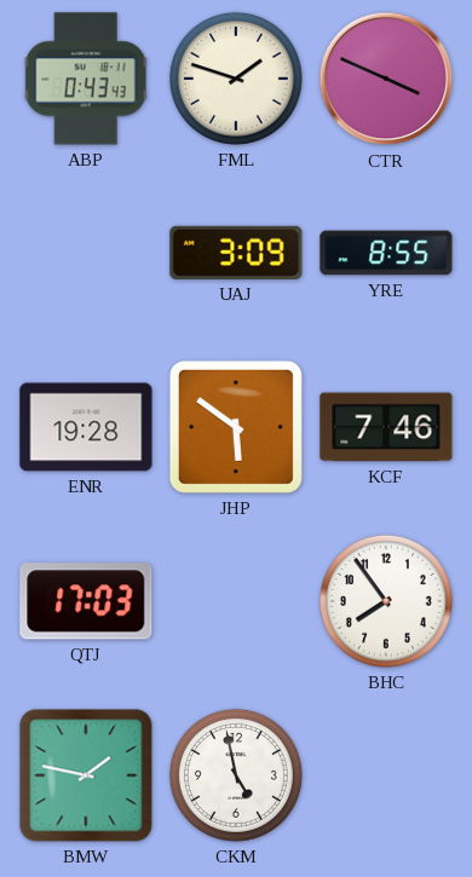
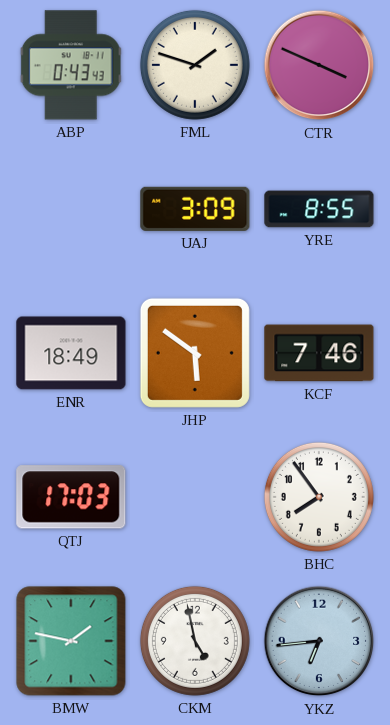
ENR: 19:28 -> 18:49 (71, 353)
YKZ: none -> 6:44 (319, 641)
